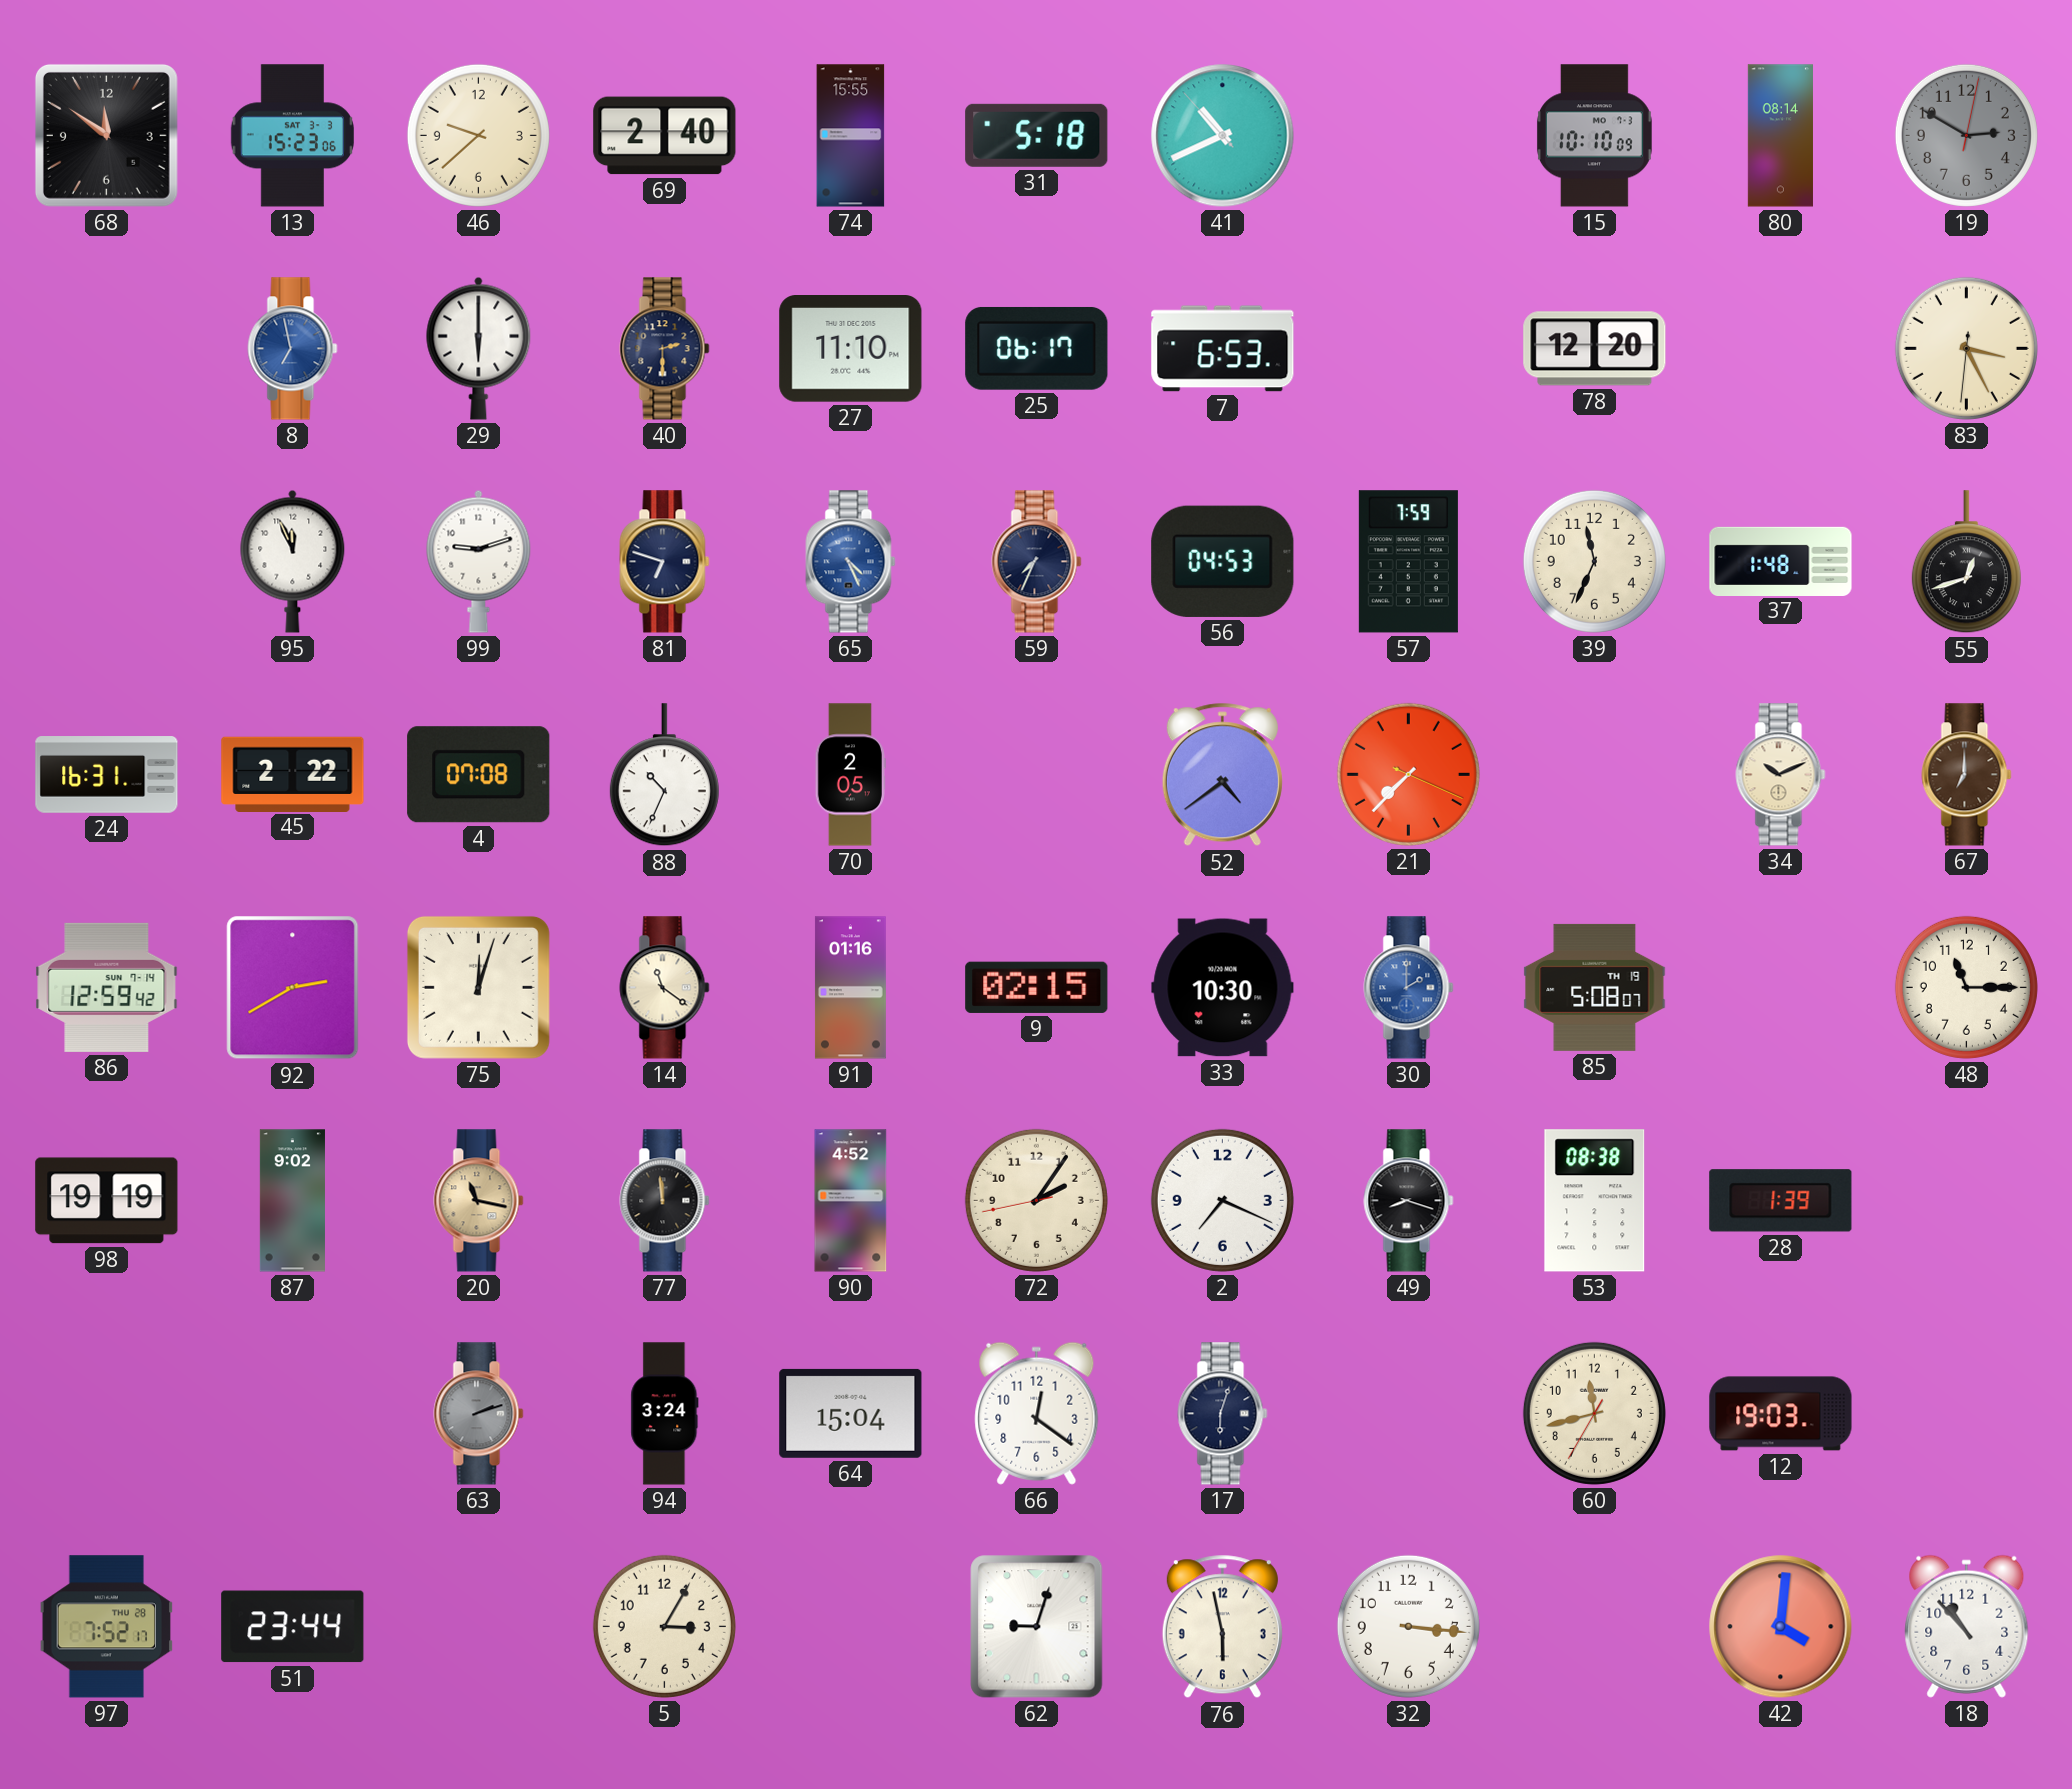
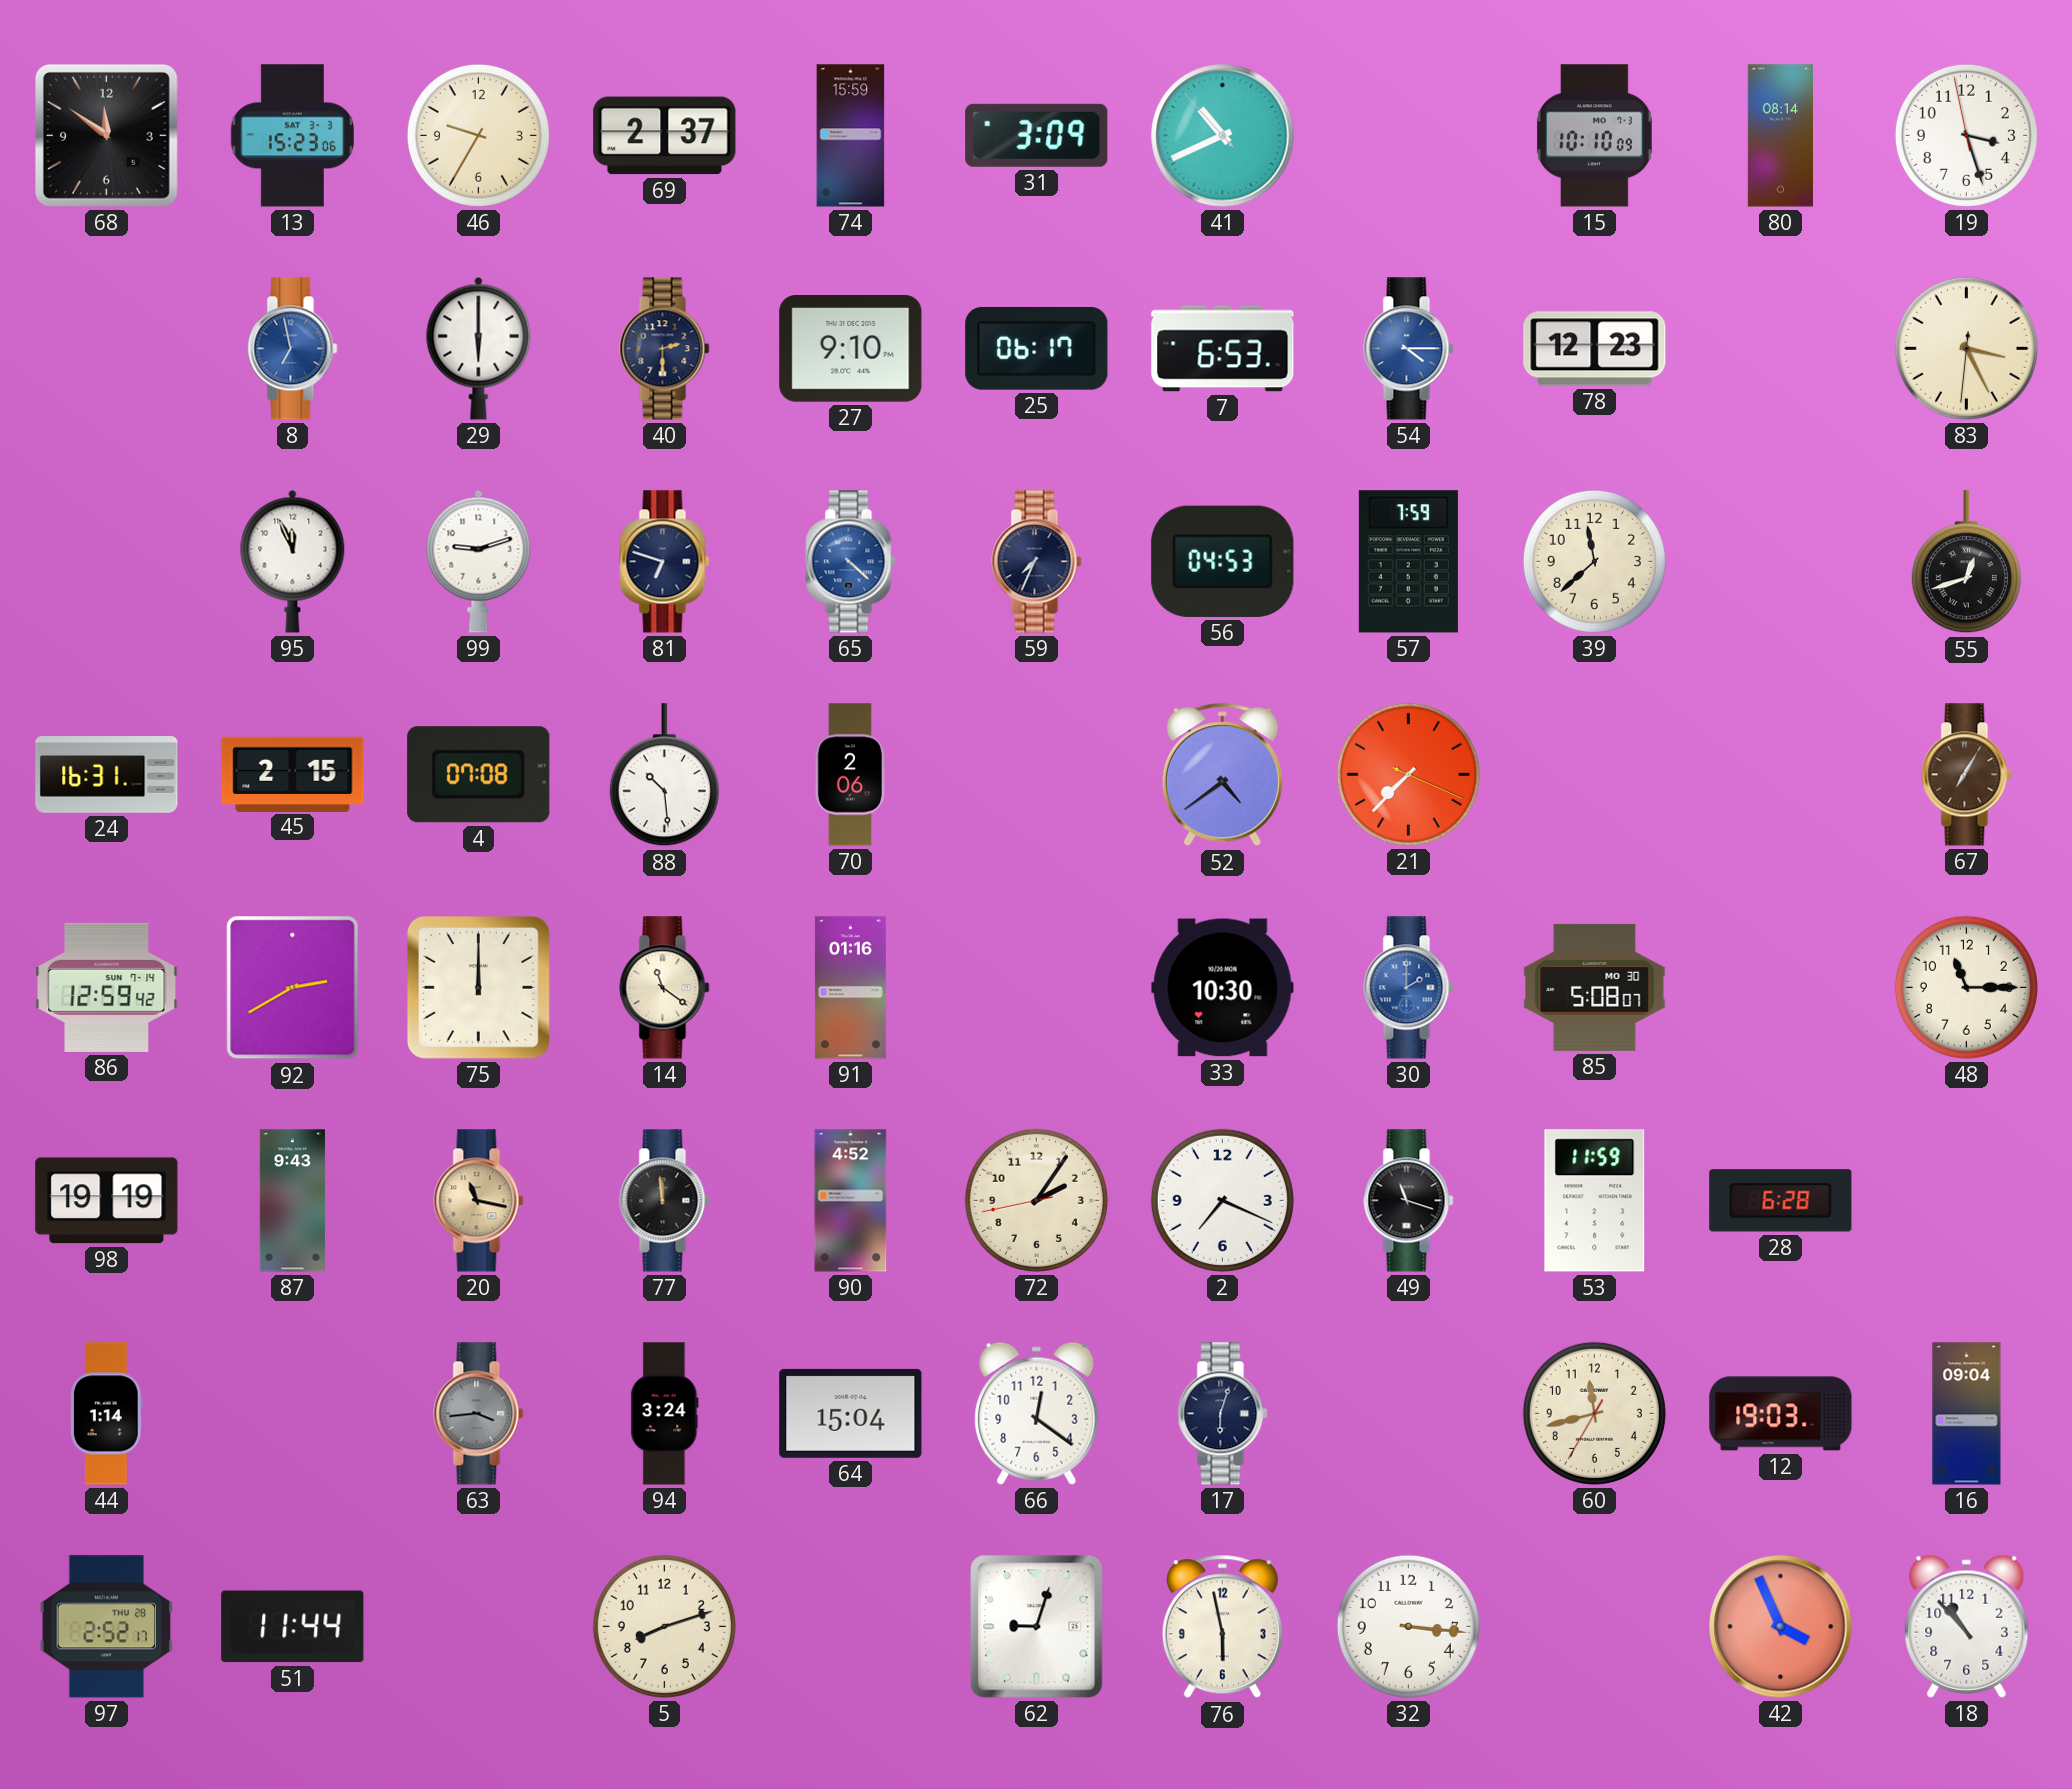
46: 9:38 -> 9:35 (478, 135)
69: 2:40 -> 2:37 (665, 136)
74: 15:55 -> 15:59 (851, 136)
31: 5:18 -> 3:09 (1037, 135)
19: 2:50 -> 3:26 (1966, 135)
19 dial: grey -> white (1966, 135)
27: 11:10 -> 9:10 (851, 349)
54: none -> 4:15 (1409, 349)
78: 12:20 -> 12:23 (1595, 349)
65: 4:26 -> 4:22 (851, 562)
39: 11:34 -> 11:38 (1594, 561)
37: 1:48 -> none (1781, 561)
45: 2:22 -> 2:15 (293, 774)
88: 10:34 -> 10:29 (664, 775)
70: 2:05 -> 2:06 (850, 775)
34: 10:11 -> none (1781, 775)
67: 7:00 -> 7:05 (1967, 775)
75: 12:03 -> 12:00 (478, 987)
9: 02:15 -> none (1037, 987)
85 date: TH 19 -> MO 30 (1595, 987)
87: 9:02 -> 9:43 (292, 1201)
49: 8:18 -> 11:18 (1409, 1201)
53: 08:38 -> 11:59 (1595, 1201)
28: 1:39 -> 6:28 (1781, 1201)
44: none -> 1:14 (107, 1414)
63: 2:12 -> 3:44 (479, 1414)
16: none -> 09:04 (1967, 1414)
97: 7:52 -> 2:52 (107, 1627)
51: 23:44 -> 11:44 (293, 1627)
5: 3:05 -> 8:12 (664, 1626)
42: 4:01 -> 3:56 (1781, 1627)
